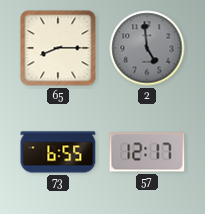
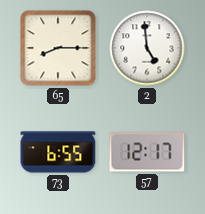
2 dial: grey -> white (147, 48)
